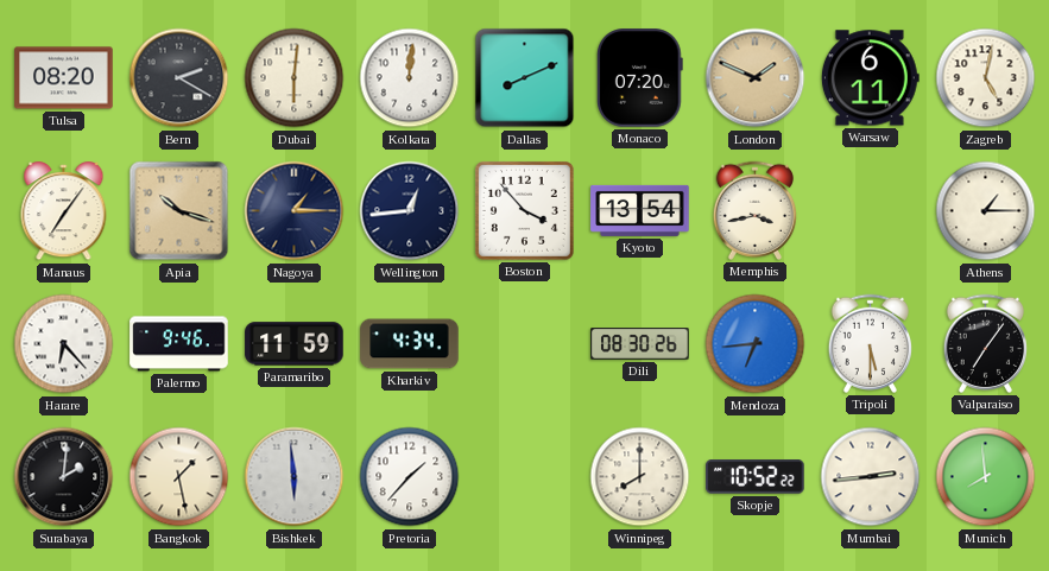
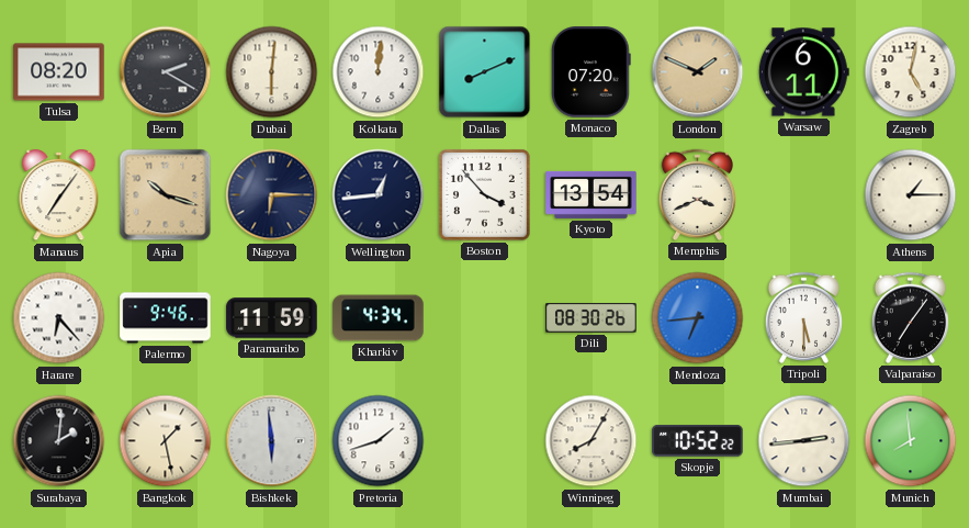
Nagoya: 1:15 -> 6:15 (272, 195)
Memphis: 3:43 -> 3:41 (697, 194)
Pretoria: 1:37 -> 1:42 (379, 441)
Winnipeg: 8:00 -> 8:05 (591, 441)
